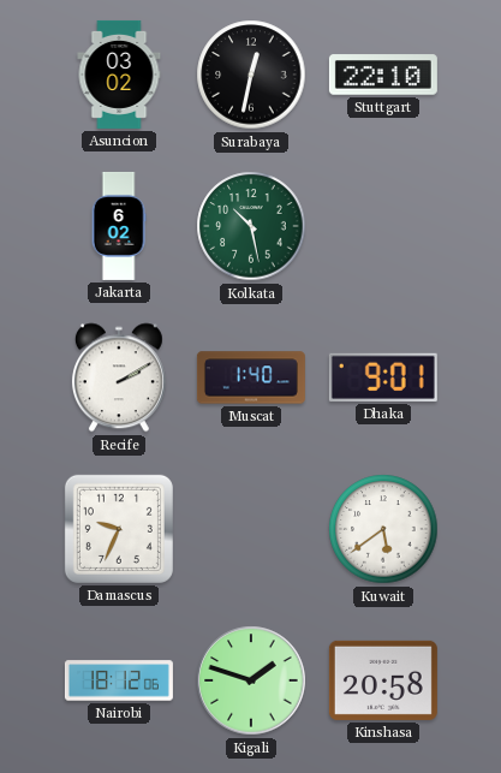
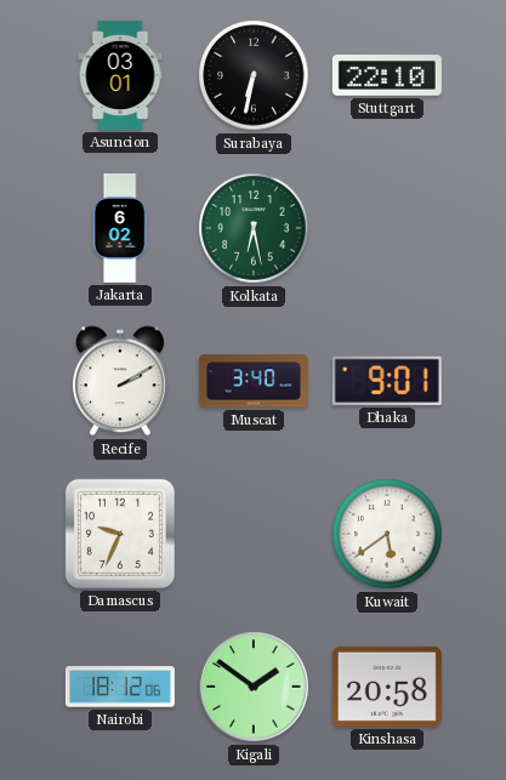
Asuncion: 03:02 -> 03:01 (120, 75)
Surabaya: 12:32 -> 6:32 (254, 75)
Kolkata: 10:28 -> 6:28 (254, 228)
Muscat: 1:40 -> 3:40 (254, 381)
Kigali: 1:48 -> 1:51 (254, 687)
